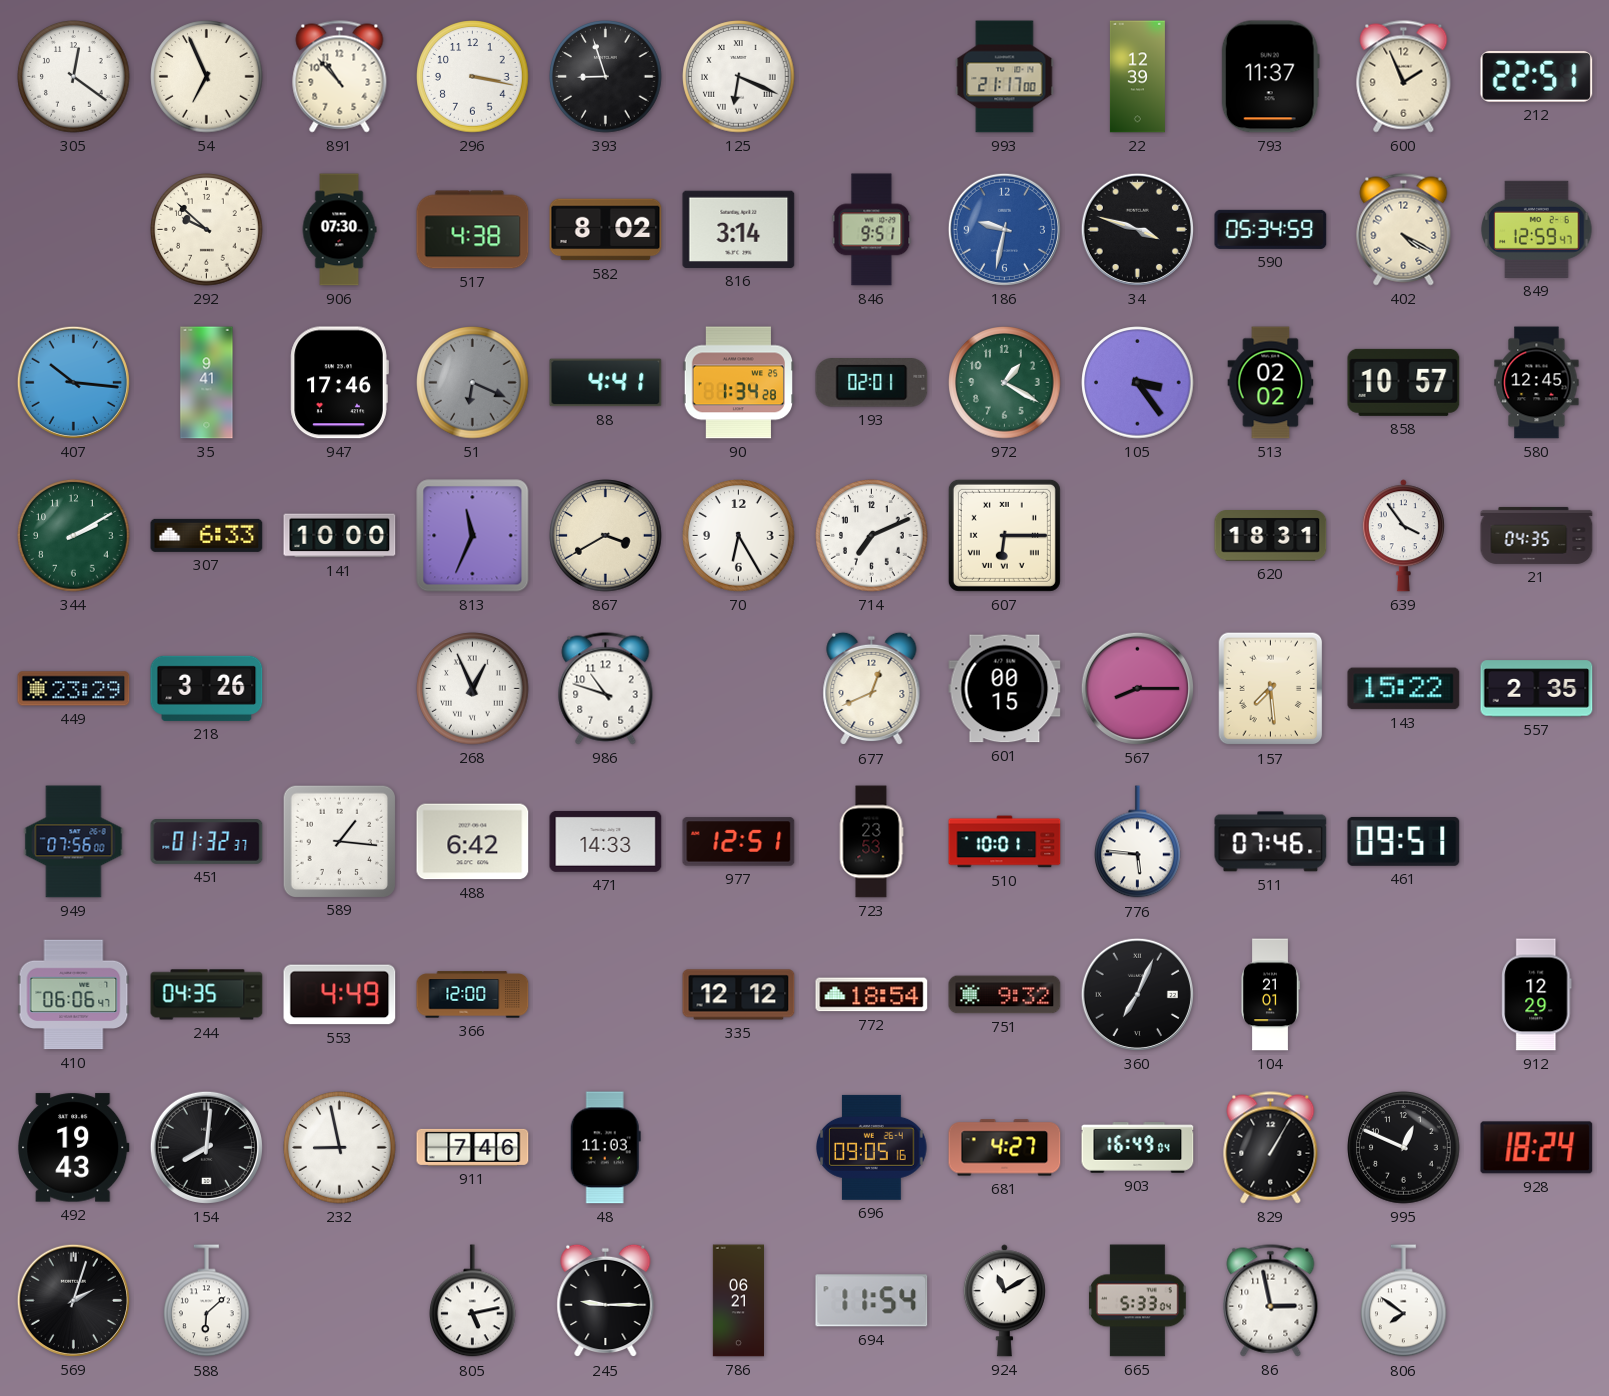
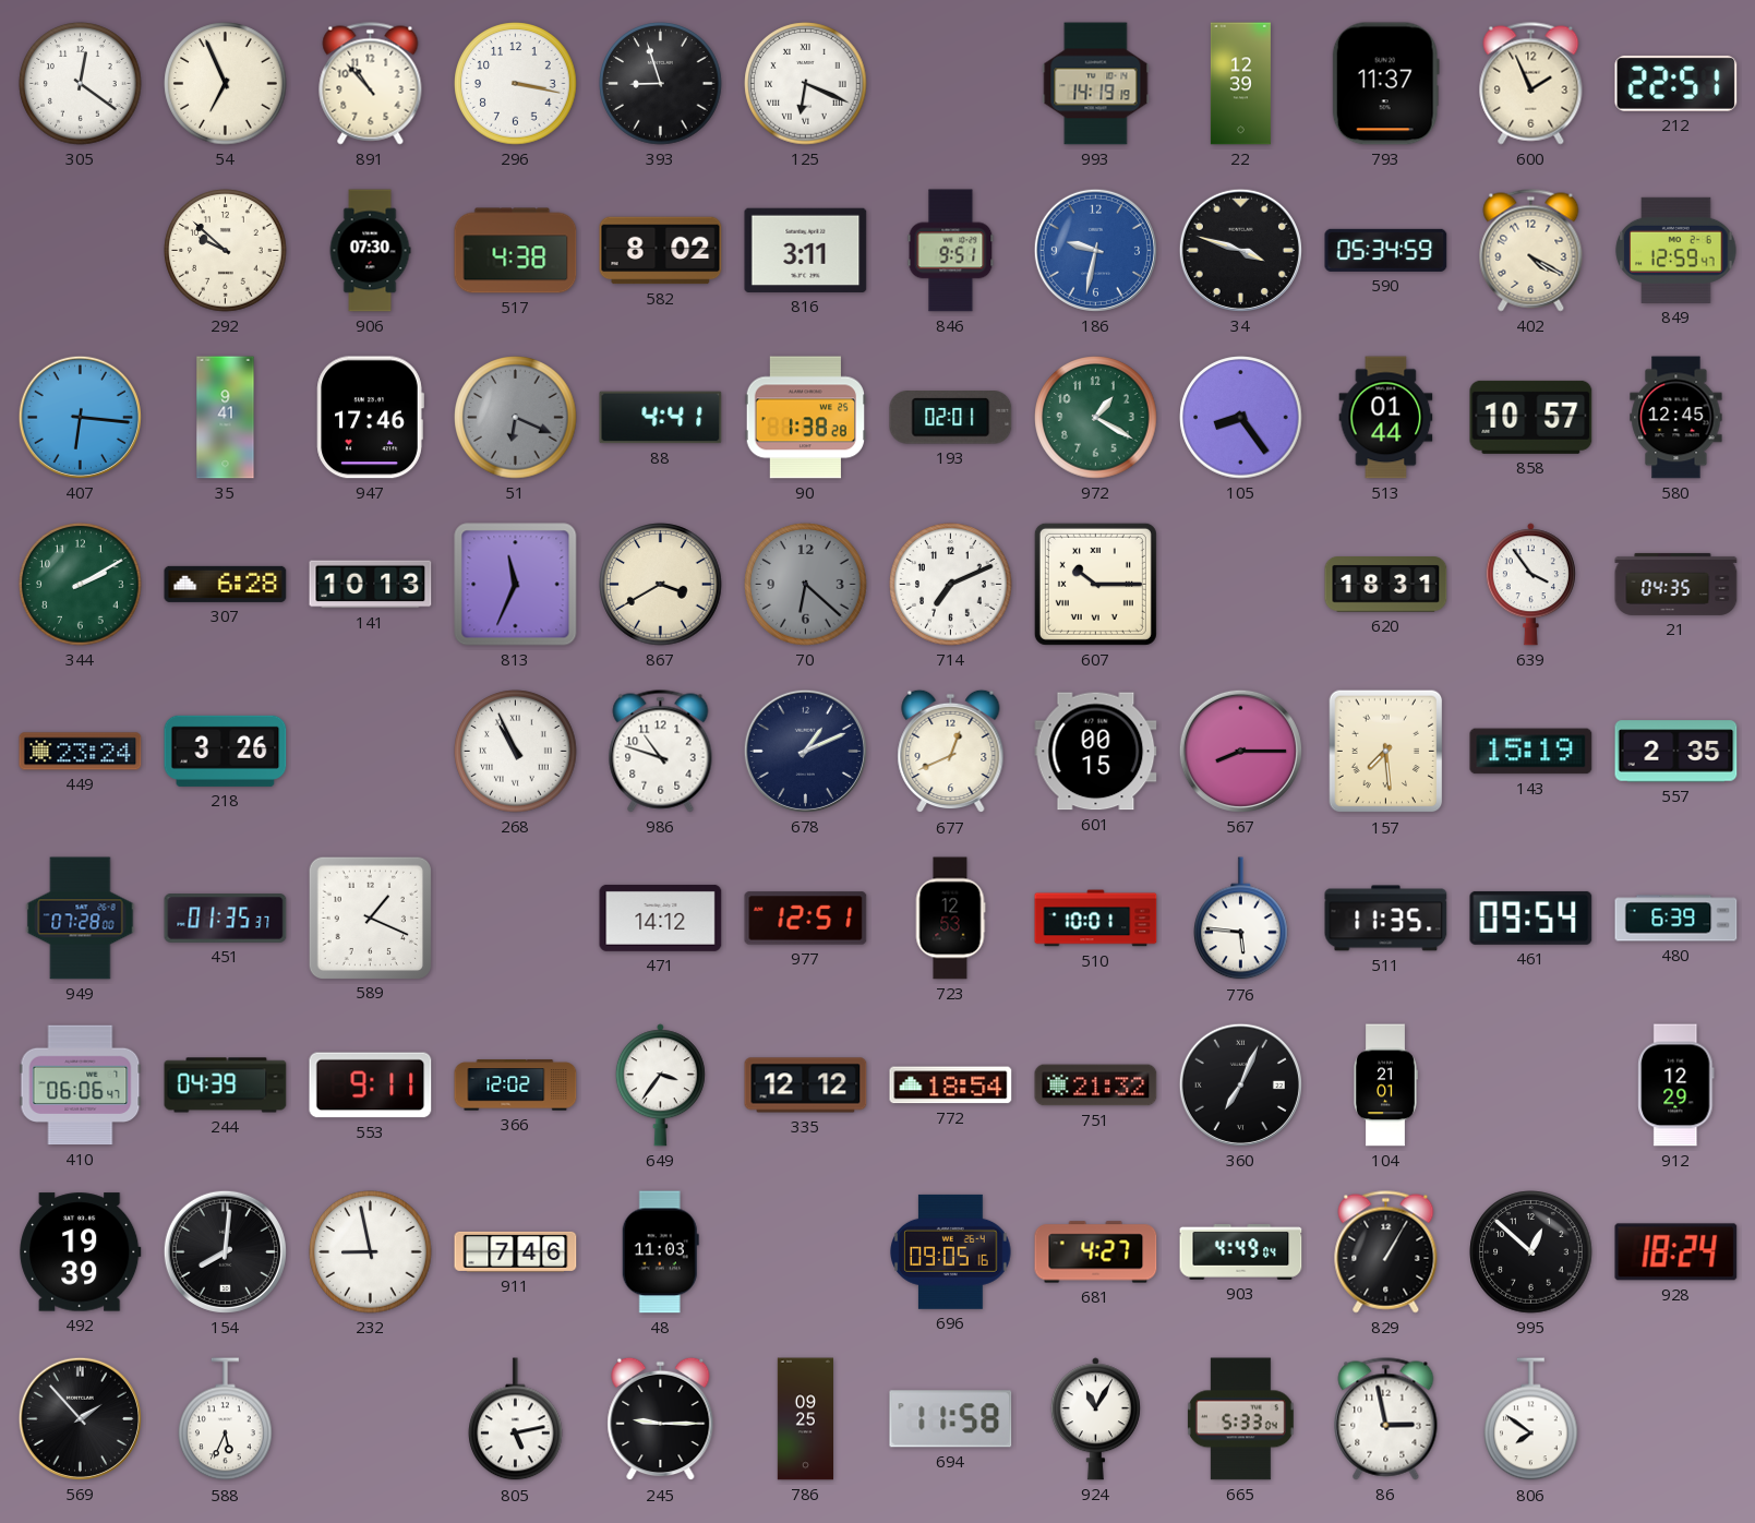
993: 21:17 -> 14:19 (1096, 84)
816: 3:14 -> 3:11 (806, 250)
407: 10:16 -> 6:16 (80, 417)
90: 1:34 -> 1:38 (805, 418)
105: 3:24 -> 8:24 (1241, 418)
513: 02:02 -> 01:44 (1386, 418)
307: 6:33 -> 6:28 (226, 584)
141: 10:00 -> 10:13 (371, 585)
70: 6:25 -> 6:22 (806, 585)
70 dial: white -> grey (806, 585)
607: 6:15 -> 10:15 (1095, 584)
449: 23:29 -> 23:24 (81, 752)
268: 12:56 -> 10:56 (516, 752)
678: none -> 1:11 (805, 751)
143: 15:22 -> 15:19 (1531, 752)
949: 07:56 -> 07:28 (81, 919)
451: 01:32 -> 01:35 (226, 919)
589: 1:16 -> 1:19 (370, 918)
488: 6:42 -> none (473, 842)
471: 14:33 -> 14:12 (661, 918)
723: 23:53 -> 12:53 (950, 919)
511: 07:46 -> 11:35 (1386, 919)
461: 09:51 -> 09:54 (1531, 918)
480: none -> 6:39 (1676, 919)
244: 04:35 -> 04:39 (226, 1086)
553: 4:49 -> 9:11 (371, 1086)
366: 12:00 -> 12:02 (516, 1086)
649: none -> 3:36 (660, 1086)
751: 9:32 -> 21:32 (1096, 1086)
492: 19:43 -> 19:39 (81, 1252)
903: 16:49 -> 4:49 (1241, 1252)
995: 12:49 -> 12:52 (1531, 1252)
569: 2:03 -> 1:53 (80, 1418)
588: 6:08 -> 5:34 (226, 1419)
786: 06:21 -> 09:25 (805, 1419)
694: 11:54 -> 11:58 (951, 1419)
924: 11:10 -> 11:05 (1095, 1419)
